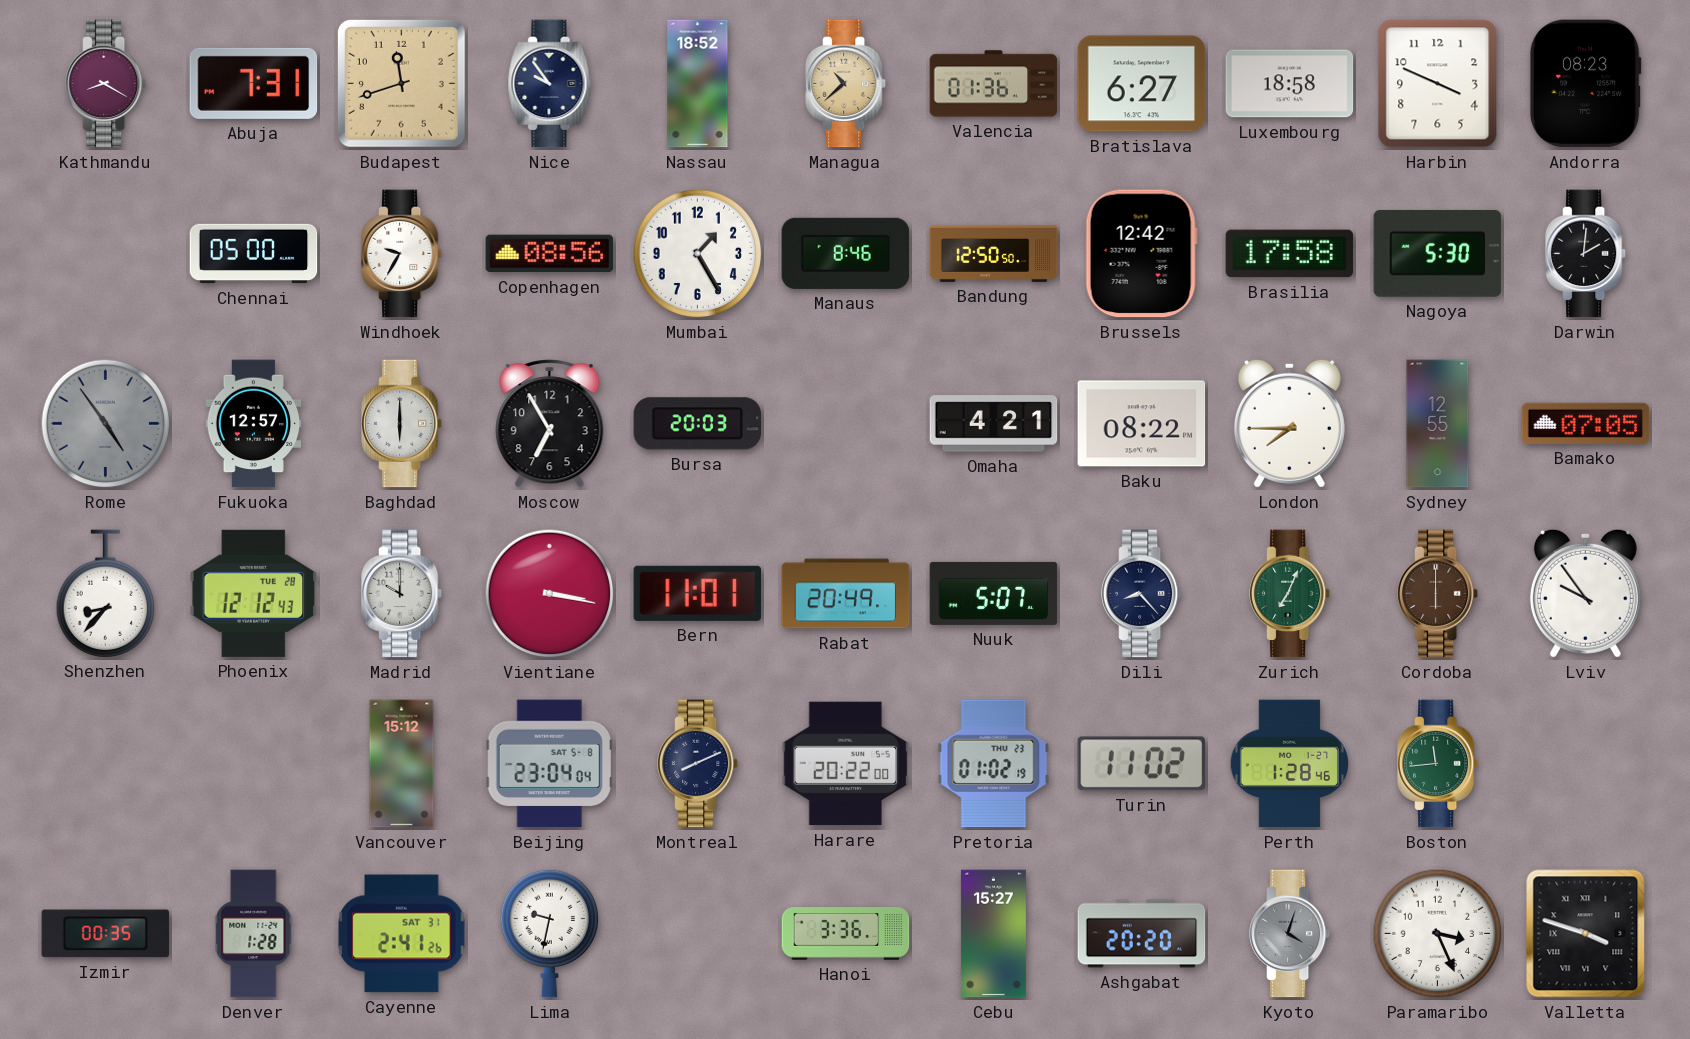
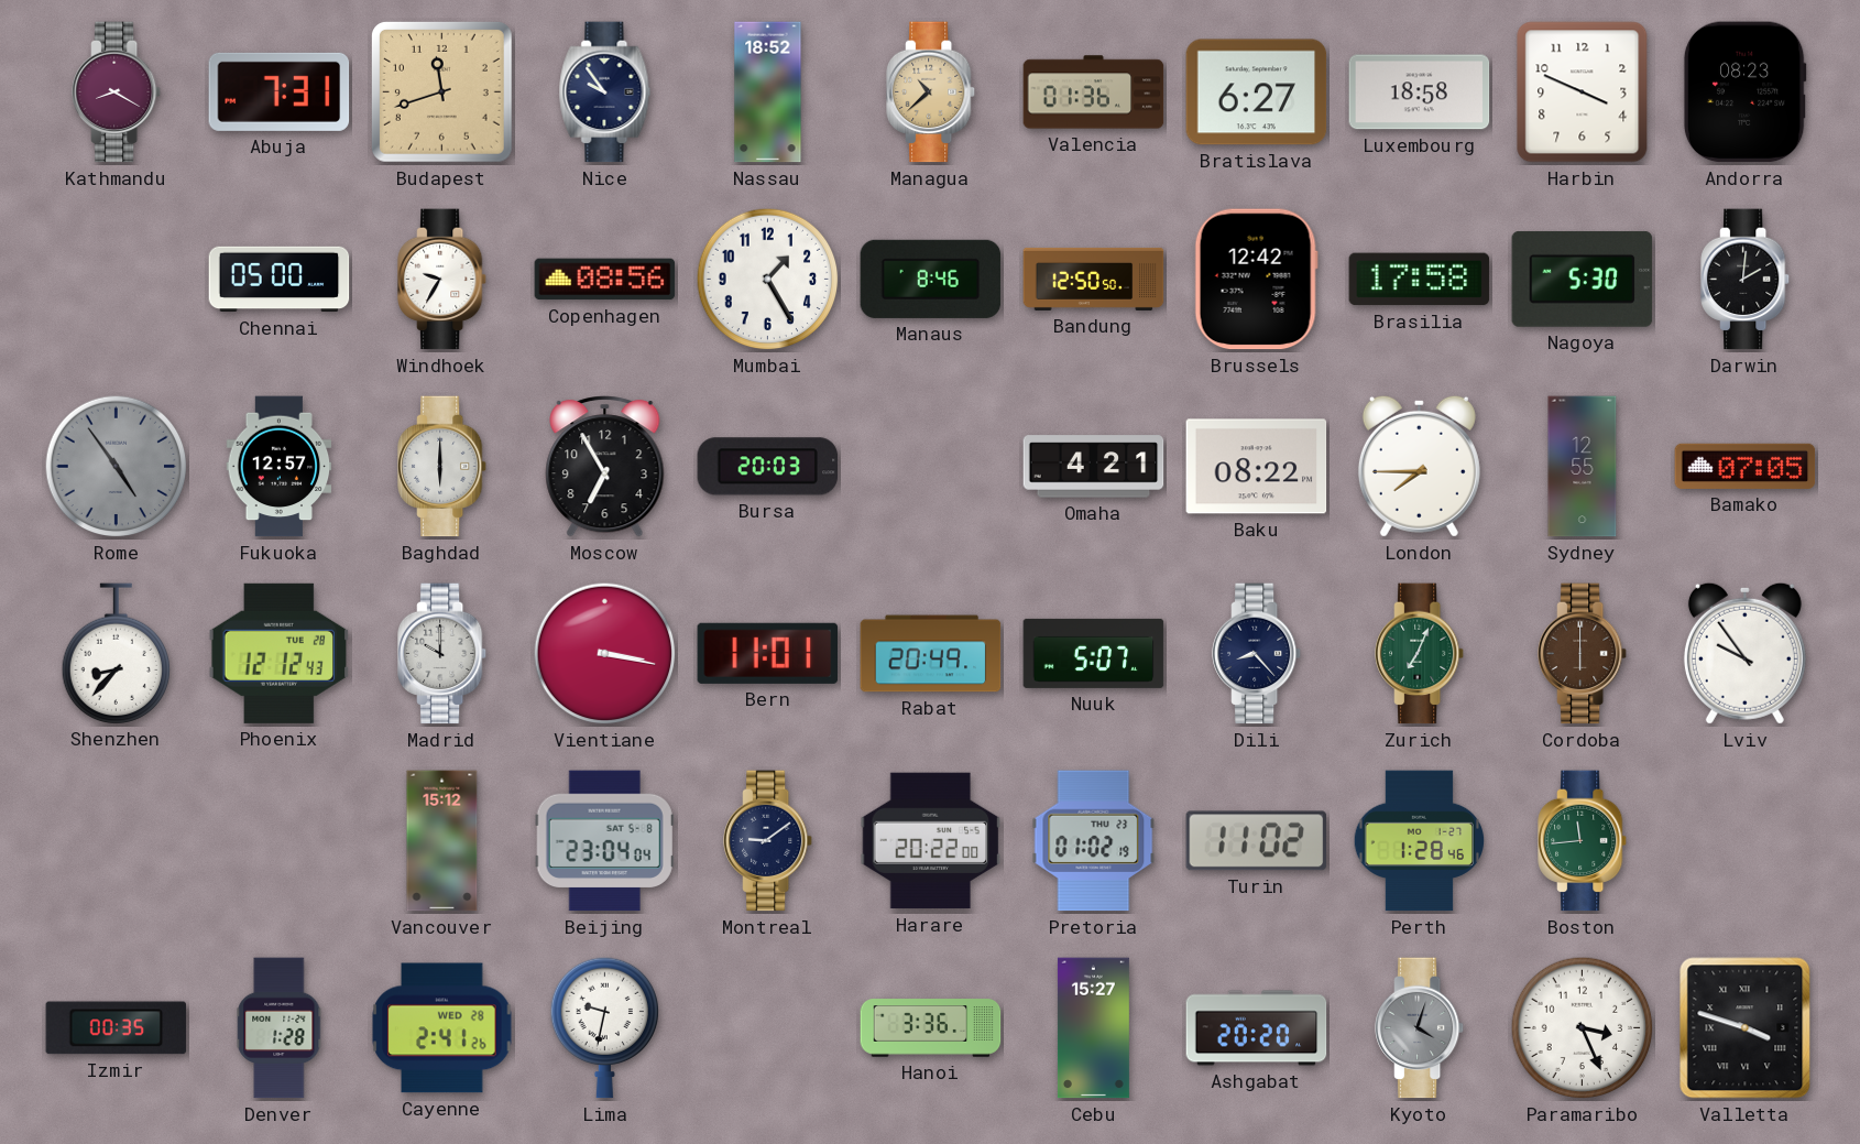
Montreal: 8:11 -> 9:09 (769, 841)
Cayenne date: SAT 31 -> WED 28 (442, 1028)
